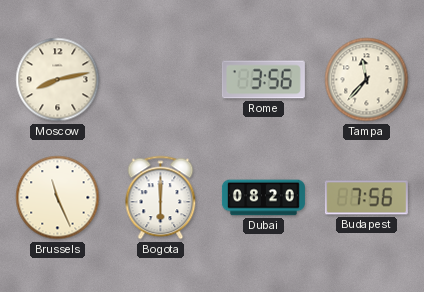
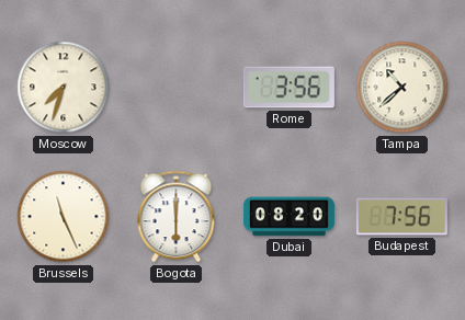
Moscow: 8:13 -> 7:33 (64, 88)
Tampa: 11:37 -> 10:38 (402, 88)
